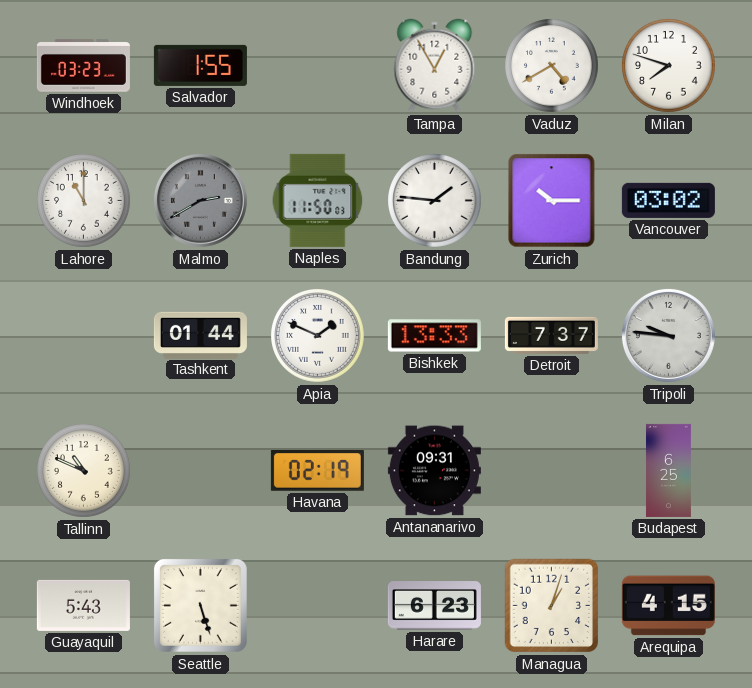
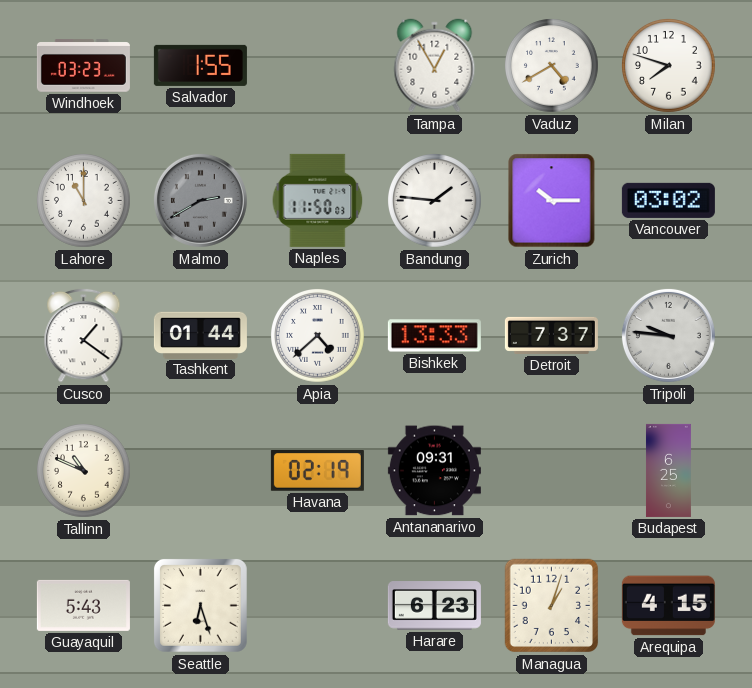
Cusco: none -> 1:21 (84, 335)
Apia: 1:49 -> 4:38 (318, 336)
Seattle: 5:27 -> 6:27 (201, 606)
